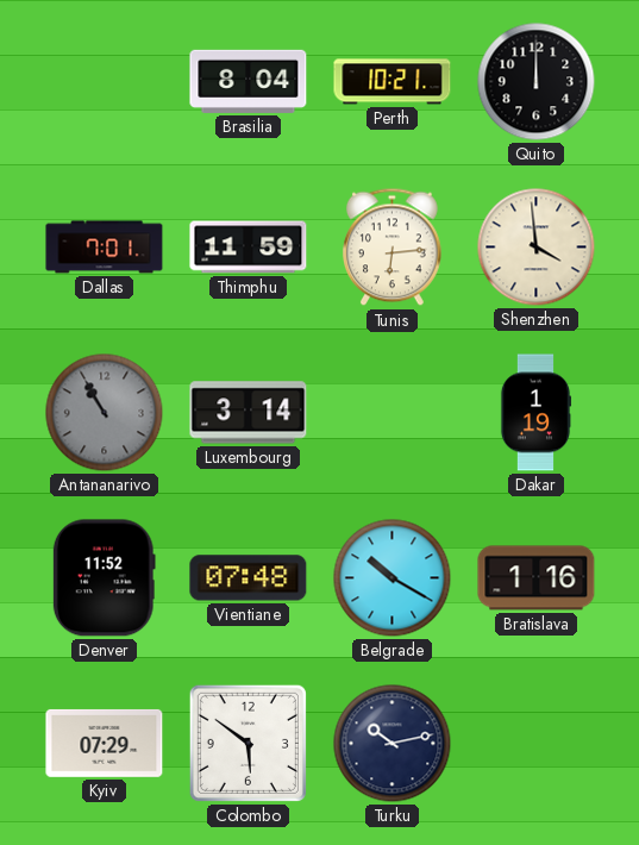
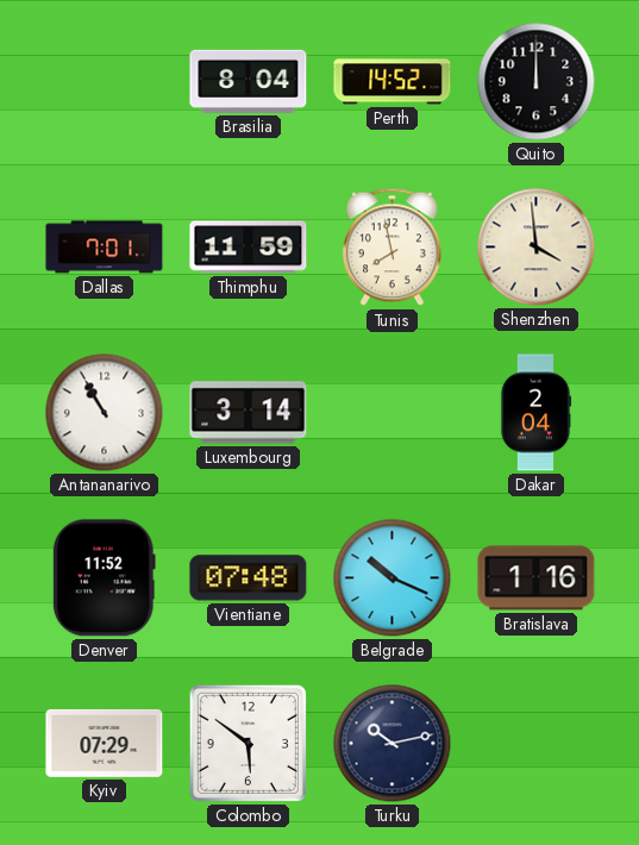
Perth: 10:21 -> 14:52 (393, 82)
Tunis: 6:14 -> 7:58 (393, 248)
Antananarivo dial: grey -> white (105, 413)
Dakar: 1:19 -> 2:04 (535, 413)
Belgrade: 10:20 -> 10:19 (393, 578)
